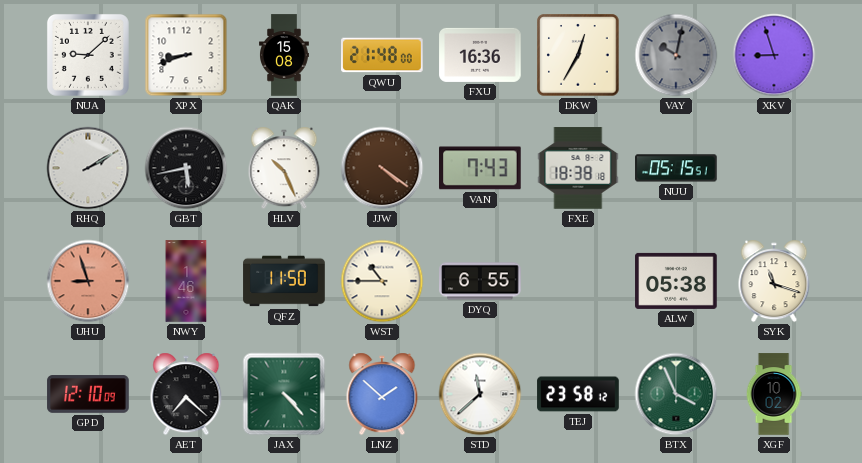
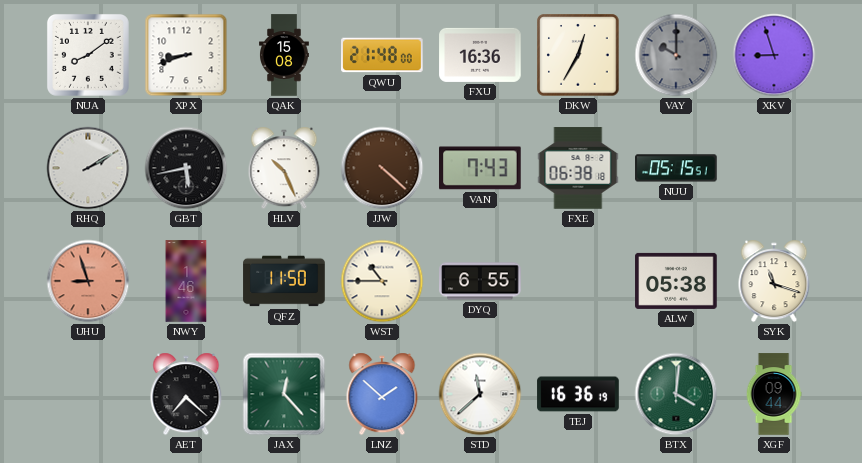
NUA: 9:08 -> 8:09 (88, 55)
VAY: 10:02 -> 10:00 (676, 55)
JJW: 4:21 -> 4:22 (382, 168)
FXE: 18:38 -> 06:38 (578, 168)
GPD: 12:10 -> none (88, 394)
JAX: 4:23 -> 12:23 (284, 394)
TEJ: 23:58 -> 16:36 (578, 394)
BTX: 3:56 -> 4:01 (676, 394)
XGF: 10:02 -> 09:44 (774, 394)
